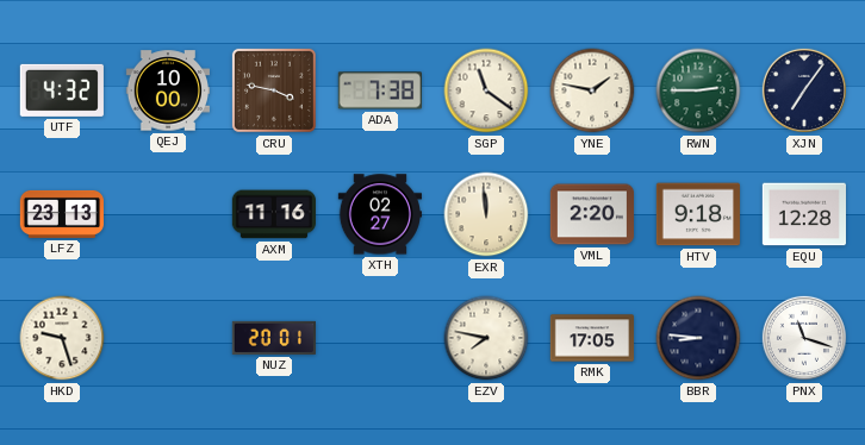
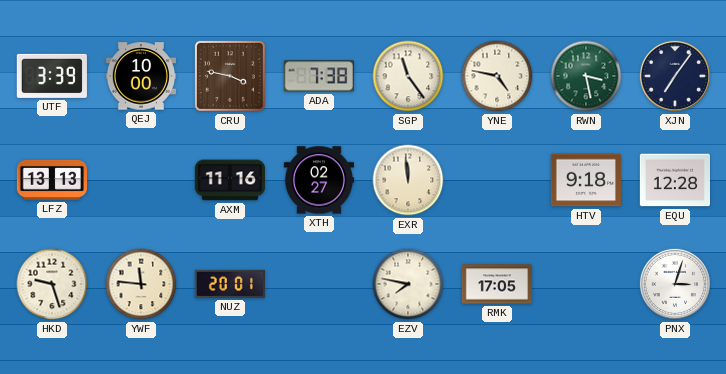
UTF: 4:32 -> 3:39 (52, 76)
SGP: 11:21 -> 11:24 (408, 76)
YNE: 1:47 -> 4:47 (497, 76)
RWN: 2:45 -> 3:28 (586, 76)
LFZ: 23:13 -> 13:13 (51, 180)
VML: 2:20 -> none (591, 214)
YWF: none -> 11:46 (141, 284)
BBR: 8:46 -> none (698, 338)
PNX: 11:18 -> 3:03 (675, 284)
